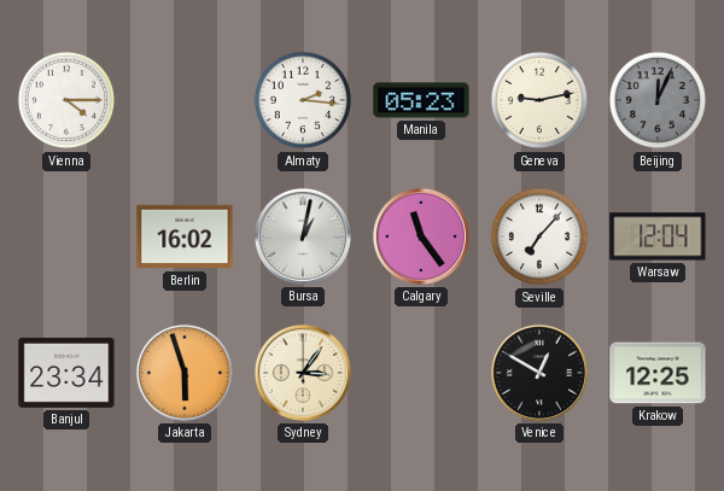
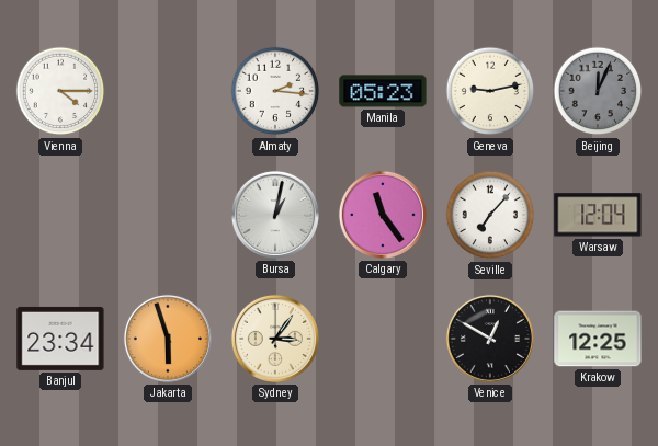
Berlin: 16:02 -> none (185, 236)
